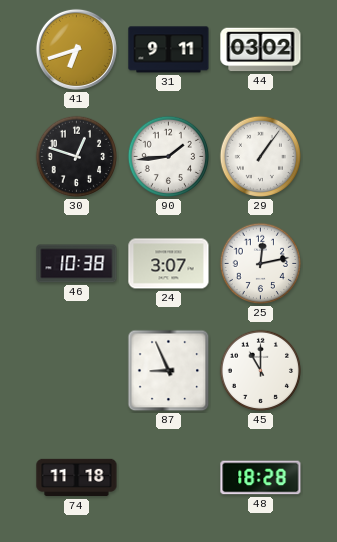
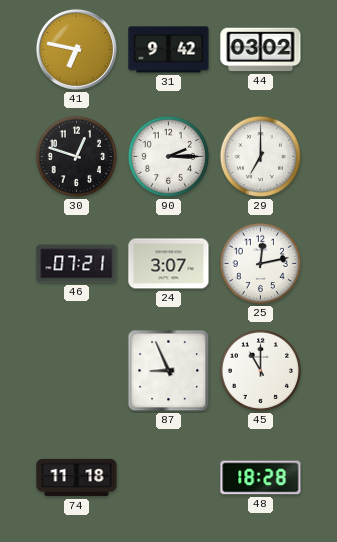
41: 6:42 -> 6:47 (76, 49)
31: 9:11 -> 9:42 (169, 50)
90: 1:44 -> 2:15 (169, 157)
29: 1:06 -> 7:00 (261, 157)
46: 10:38 -> 07:21 (77, 264)
